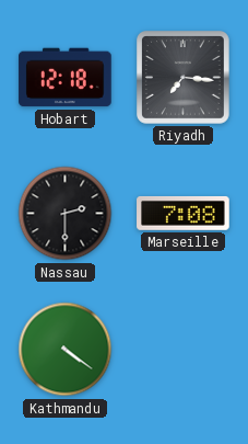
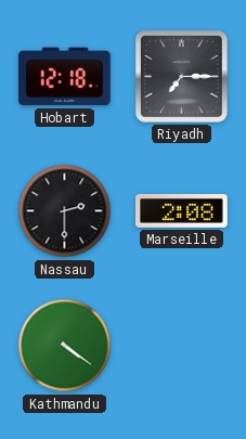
Riyadh: 7:16 -> 7:15 (182, 77)
Marseille: 7:08 -> 2:08 (182, 210)
